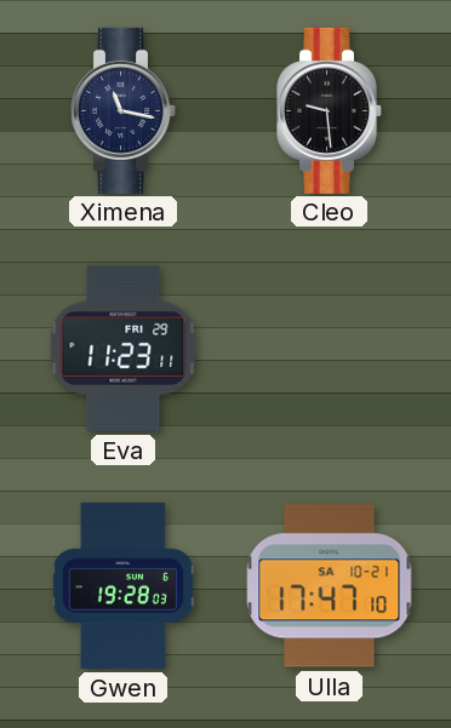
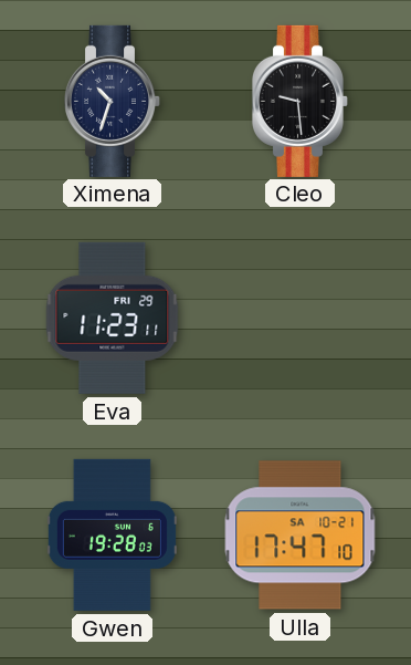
Ximena: 11:17 -> 10:33 (112, 101)
